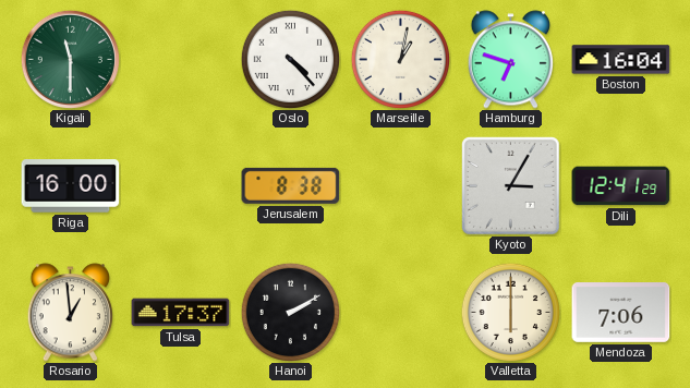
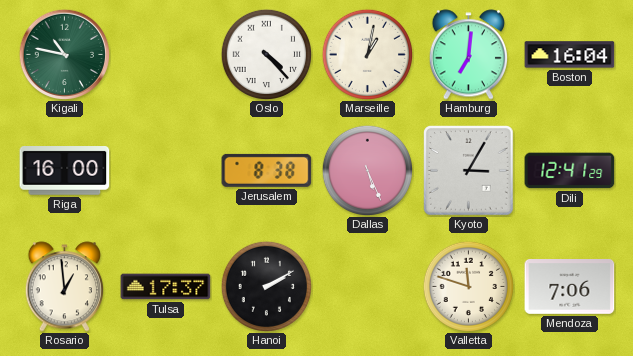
Kigali: 11:30 -> 10:47 (64, 54)
Hamburg: 6:48 -> 7:01 (468, 55)
Dallas: none -> 5:26 (367, 170)
Valletta: 6:00 -> 11:48 (468, 286)
